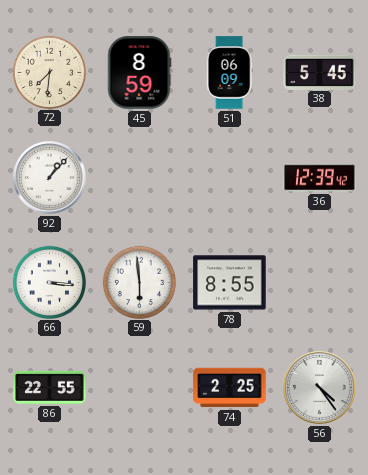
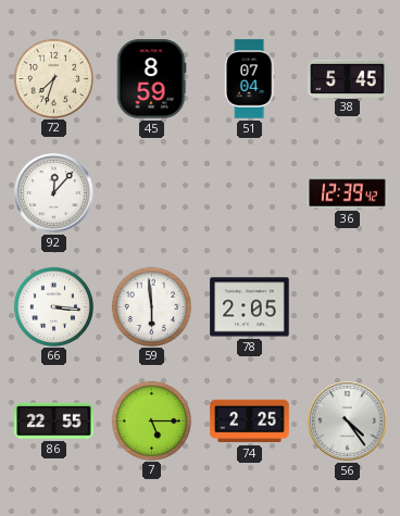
72: 7:31 -> 7:33 (53, 78)
51: 06:09 -> 07:04 (249, 79)
92: 1:07 -> 12:07 (54, 193)
78: 8:55 -> 2:05 (250, 307)
7: none -> 5:15 (151, 420)
